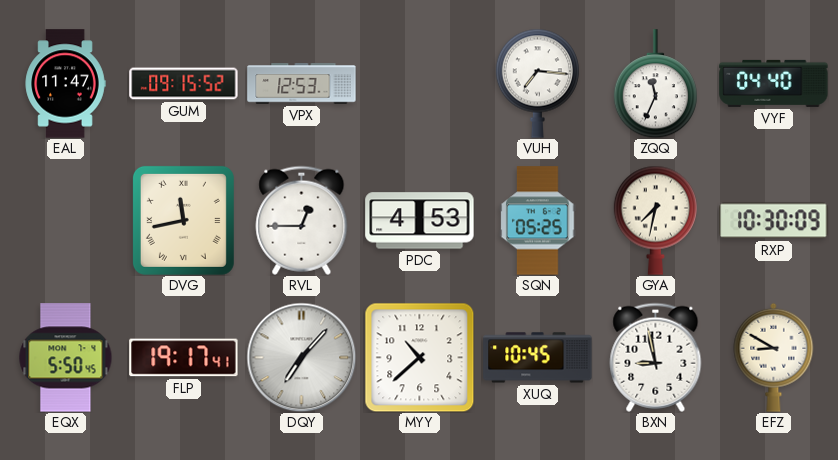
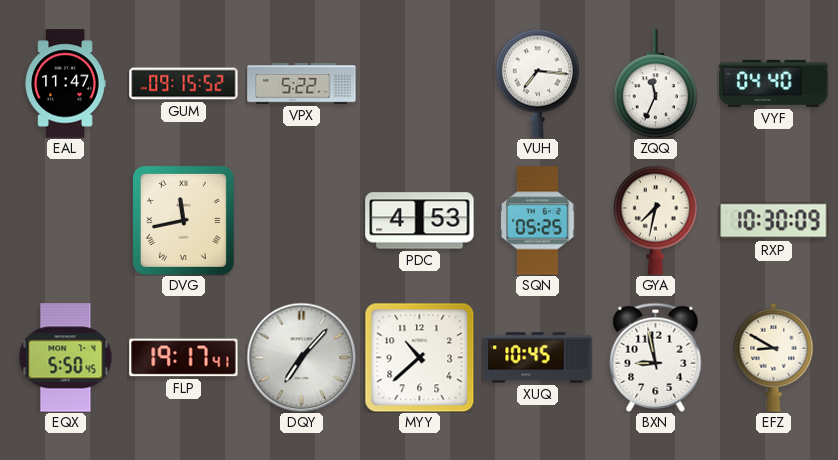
VPX: 12:53 -> 5:22 (302, 84)
RVL: 12:45 -> none (302, 220)
